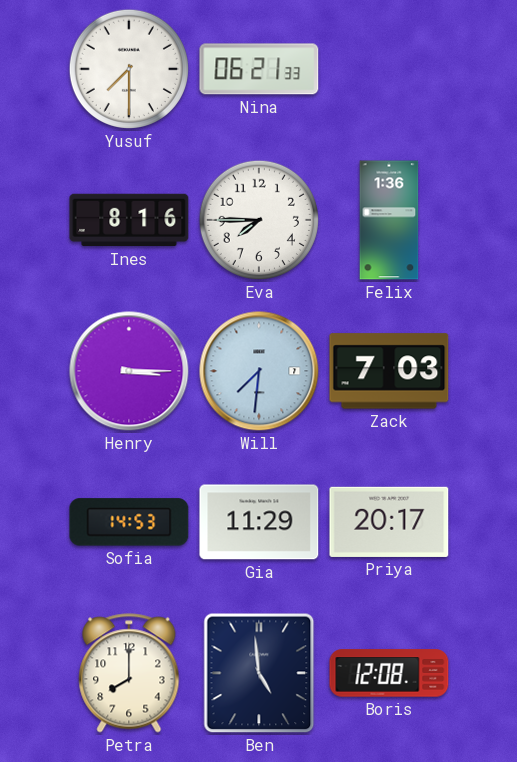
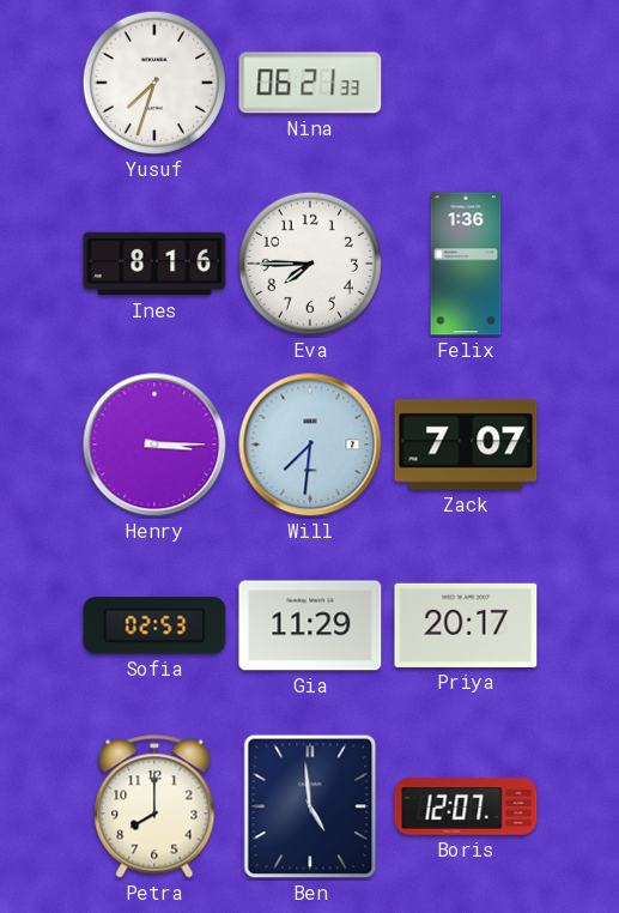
Yusuf: 7:30 -> 7:33 (154, 83)
Zack: 7:03 -> 7:07 (466, 445)
Sofia: 14:53 -> 02:53 (154, 625)
Boris: 12:08 -> 12:07 (466, 806)
